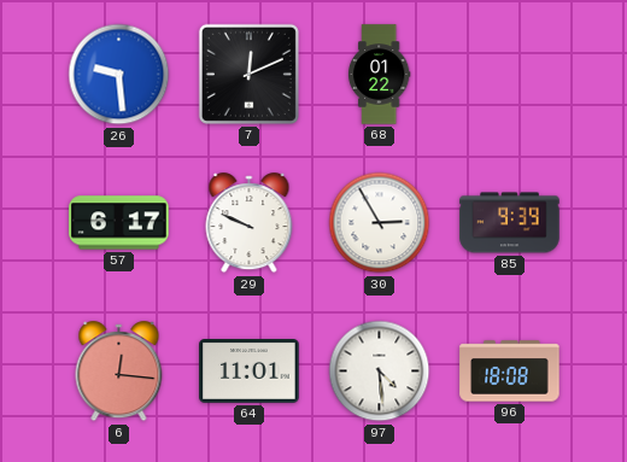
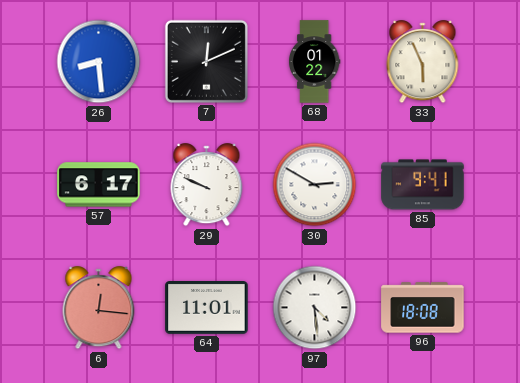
26: 9:29 -> 8:29 (99, 62)
33: none -> 5:56 (423, 62)
30: 2:55 -> 2:50 (315, 185)
85: 9:39 -> 9:41 (423, 185)
